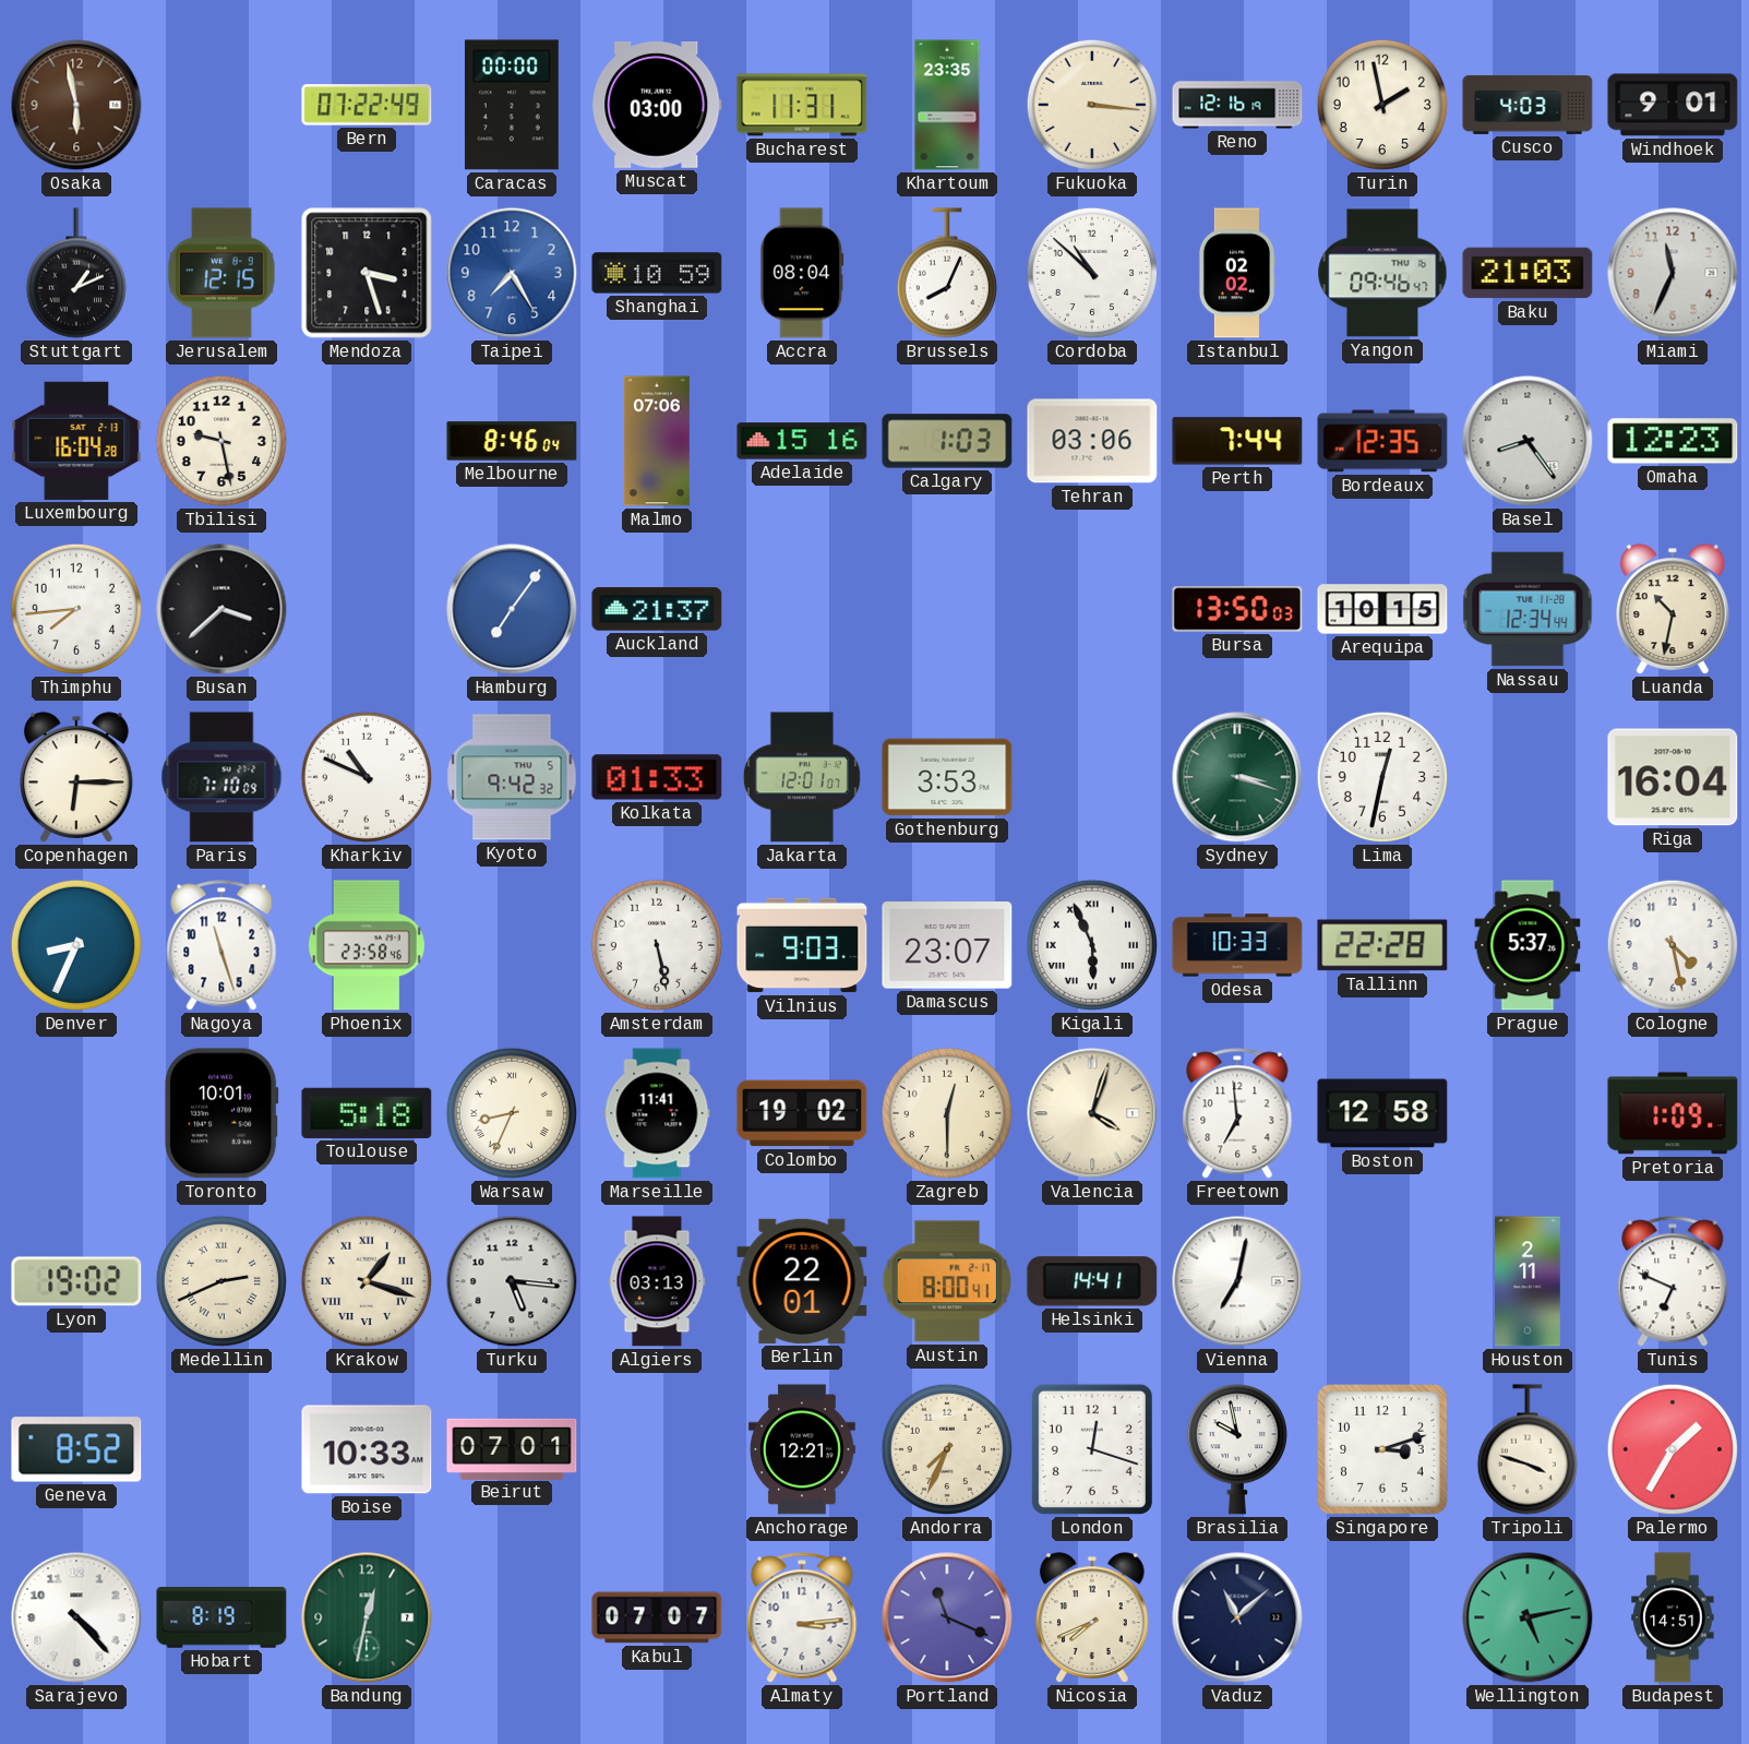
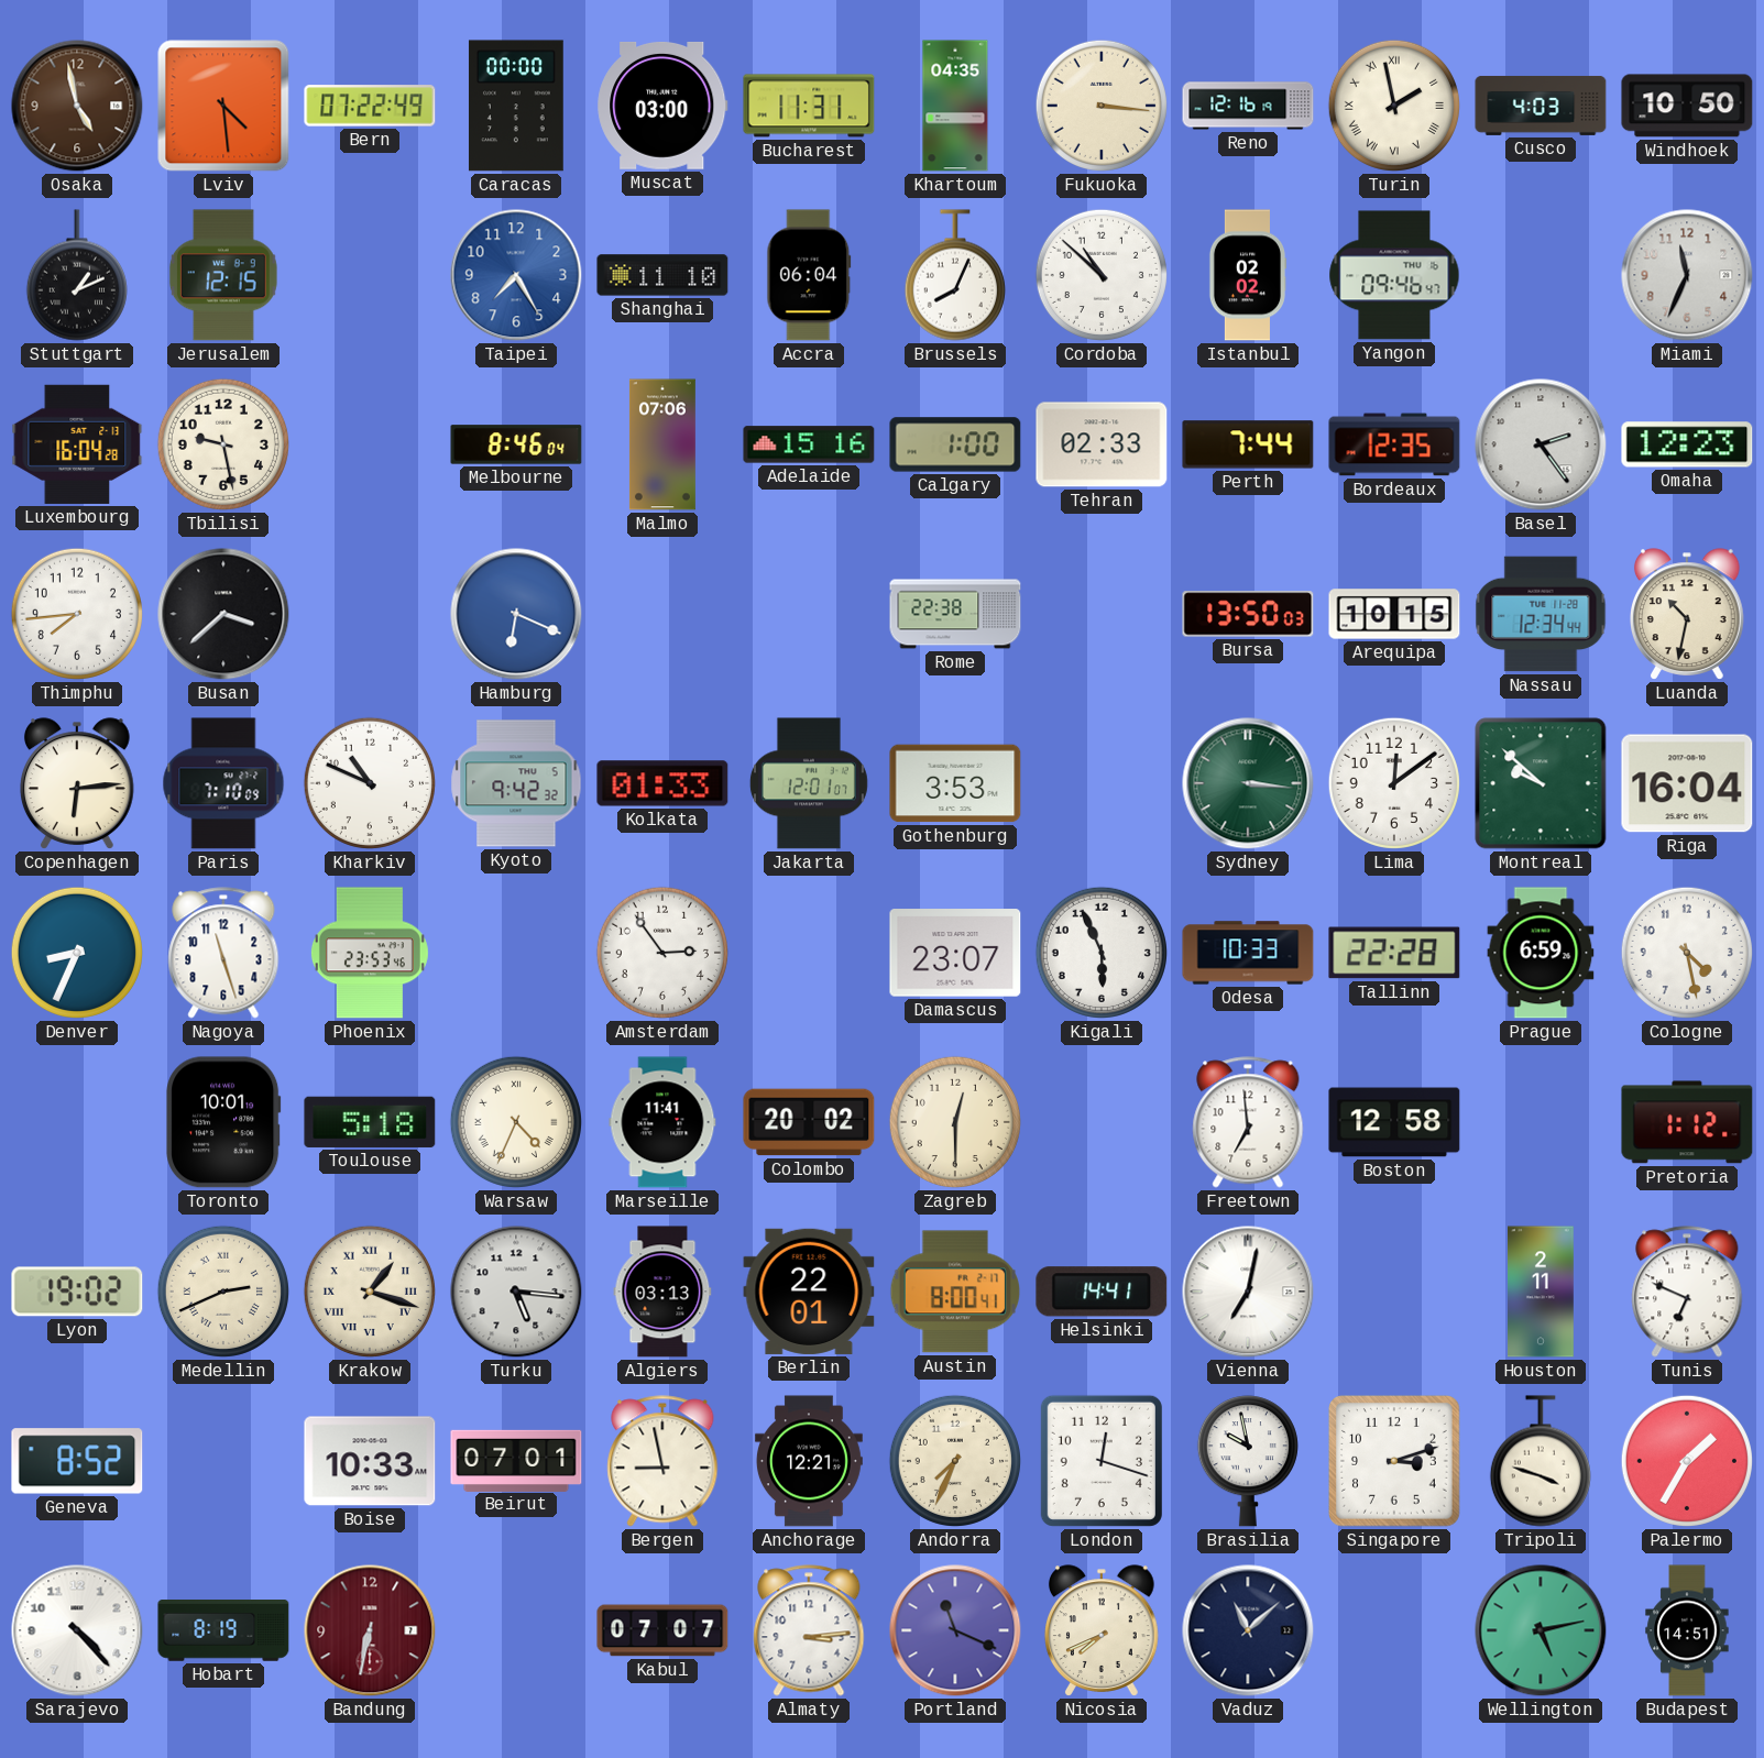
Osaka: 5:58 -> 4:58 (77, 106)
Lviv: none -> 4:29 (223, 106)
Khartoum: 23:35 -> 04:35 (955, 106)
Turin numerals: Arabic -> Roman (1394, 106)
Windhoek: 9:01 -> 10:50 (1687, 106)
Mendoza: 3:27 -> none (367, 273)
Shanghai: 10:59 -> 11:10 (662, 275)
Accra: 08:04 -> 06:04 (809, 275)
Baku: 21:03 -> none (1528, 273)
Calgary: 1:03 -> 1:00 (955, 444)
Tehran: 03:06 -> 02:33 (1102, 444)
Basel: 8:24 -> 2:24 (1541, 444)
Hamburg: 7:06 -> 6:19 (516, 614)
Auckland: 21:37 -> none (657, 609)
Rome: none -> 22:38 (955, 614)
Copenhagen: 6:15 -> 6:14 (78, 783)
Sydney: 3:18 -> 3:16 (1248, 783)
Lima: 12:32 -> 12:09 (1394, 783)
Montreal: none -> 9:52 (1541, 783)
Phoenix: 23:58 -> 23:53 (370, 953)
Amsterdam: 5:28 -> 2:54 (662, 953)
Vilnius: 9:03 -> none (802, 945)
Kigali numerals: Roman -> Arabic (1102, 953)
Prague: 5:37 -> 6:59 (1541, 953)
Warsaw: 8:34 -> 4:34 (516, 1122)
Colombo: 19:02 -> 20:02 (809, 1122)
Valencia: 4:03 -> none (1092, 1113)
Pretoria: 1:09 -> 1:12 (1687, 1122)
Bergen: none -> 8:58 (662, 1461)
Bandung: 12:32 -> 6:32 (370, 1630)
Bandung dial: green -> burgundy (370, 1630)
